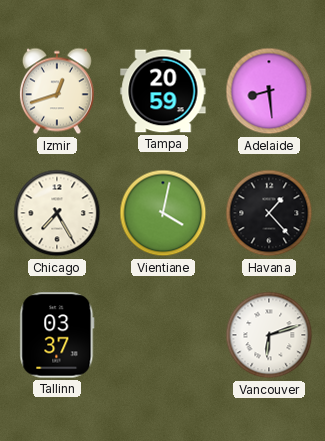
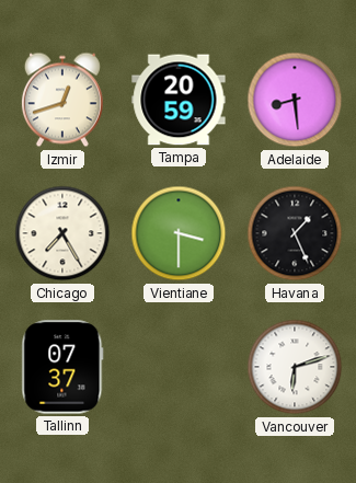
Vientiane: 4:02 -> 3:30 (179, 233)
Havana: 1:23 -> 1:26 (295, 233)
Tallinn: 03:37 -> 07:37 (62, 367)
